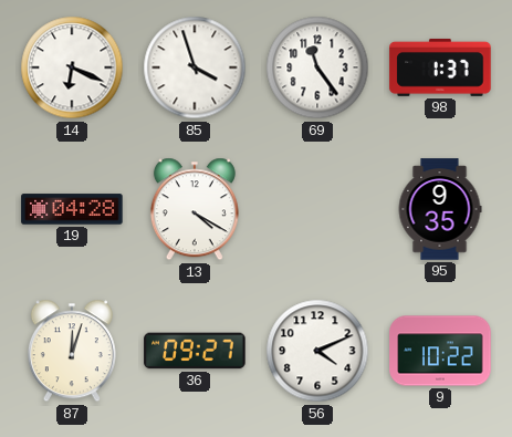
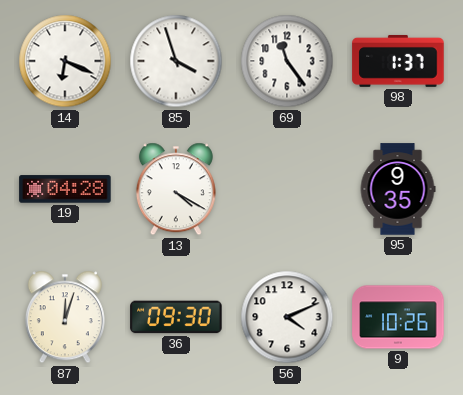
36: 09:27 -> 09:30 (176, 317)
9: 10:22 -> 10:26 (398, 317)
